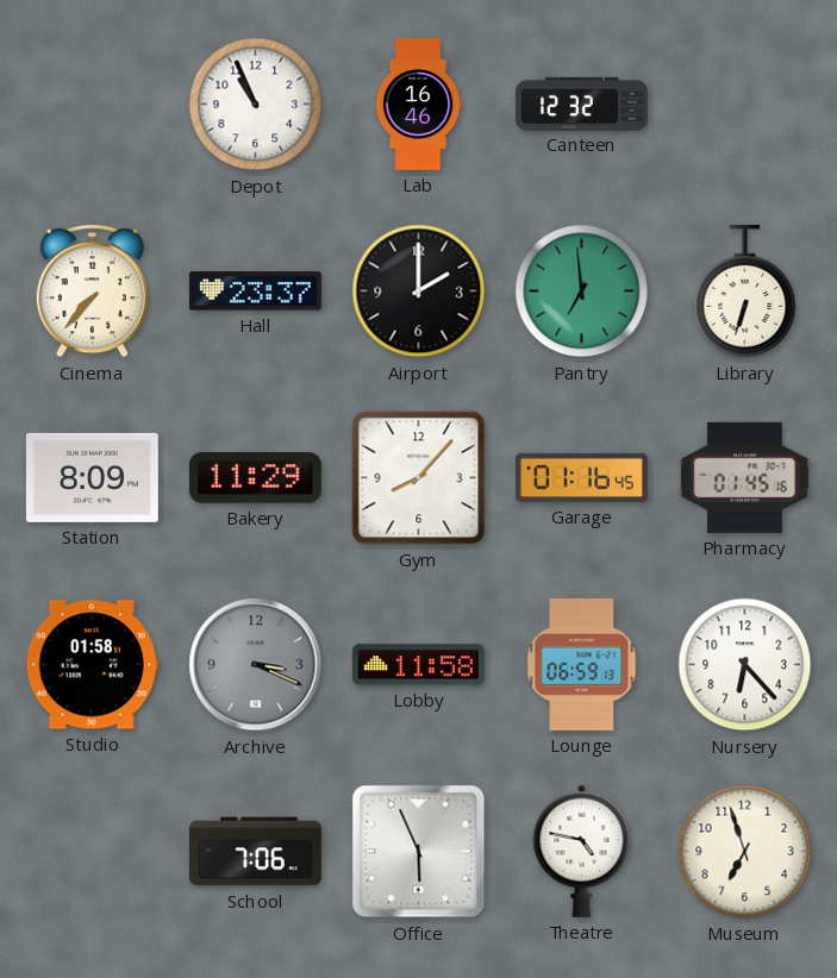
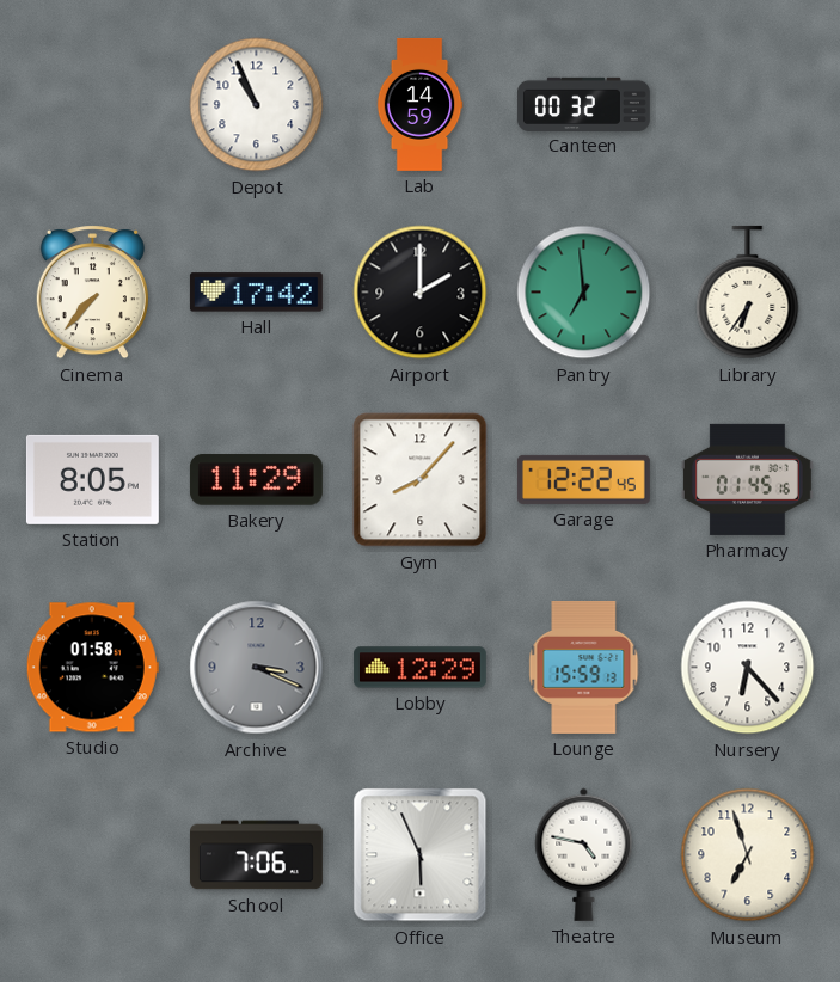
Lab: 16:46 -> 14:59 (419, 104)
Canteen: 12:32 -> 00:32 (583, 104)
Hall: 23:37 -> 17:42 (256, 293)
Library: 6:33 -> 6:36 (748, 293)
Station: 8:09 -> 8:05 (92, 479)
Garage: 01:16 -> 12:22 (583, 479)
Lobby: 11:58 -> 12:29 (419, 668)
Lounge: 06:59 -> 15:59 (584, 667)
